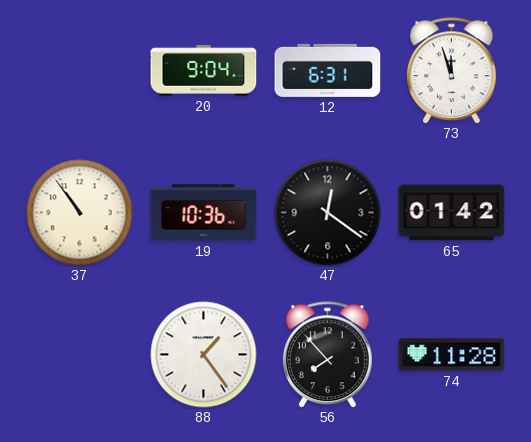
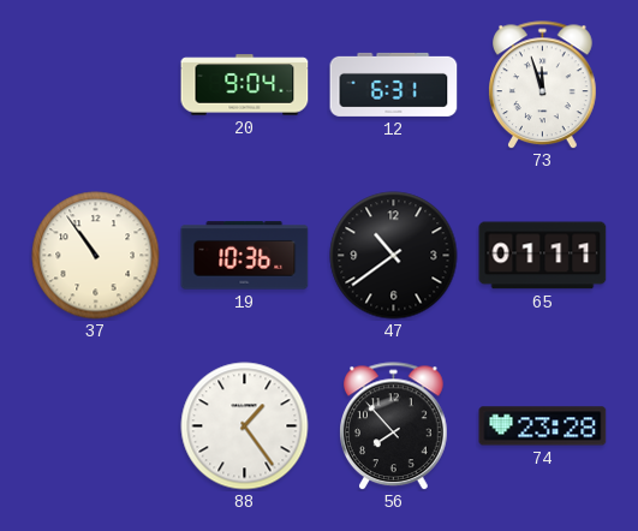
47: 12:21 -> 10:39 (394, 256)
65: 01:42 -> 01:11 (543, 256)
74: 11:28 -> 23:28 (543, 426)
